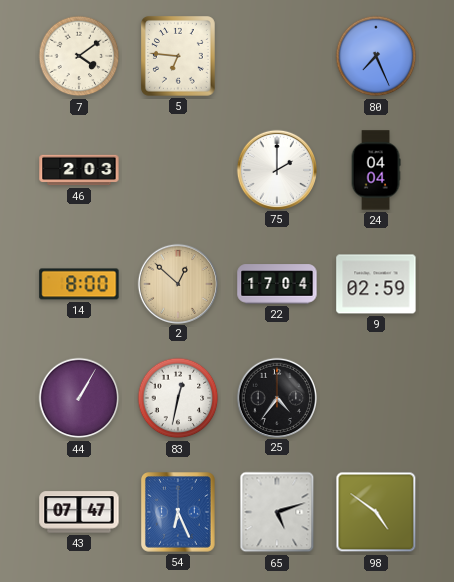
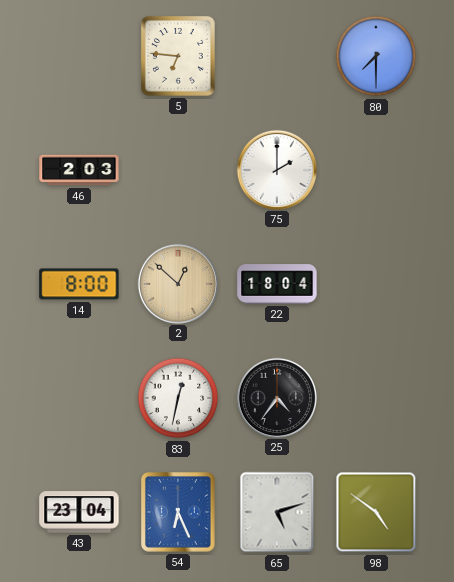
7: 4:09 -> none (79, 56)
80: 7:26 -> 7:30 (376, 56)
24: 04:04 -> none (376, 170)
22: 17:04 -> 18:04 (277, 284)
9: 02:59 -> none (376, 284)
44: 1:05 -> none (79, 398)
43: 07:47 -> 23:04 (79, 512)
